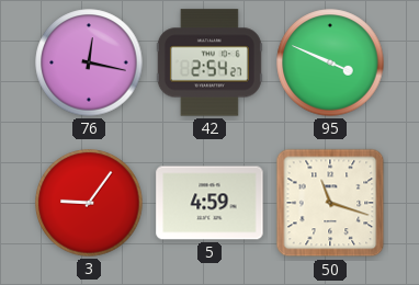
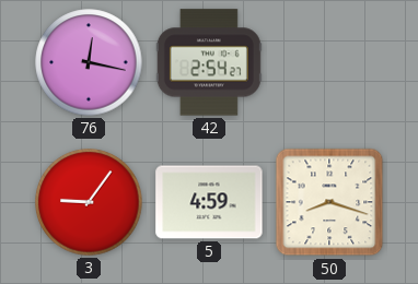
95: 3:49 -> none (330, 62)
50: 11:18 -> 8:18 (329, 202)
